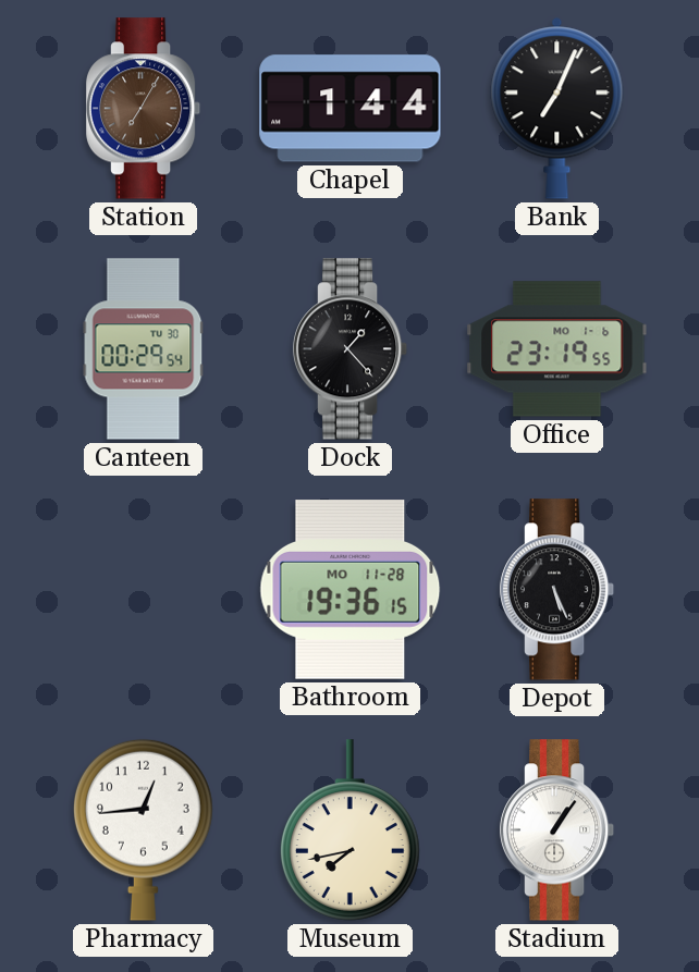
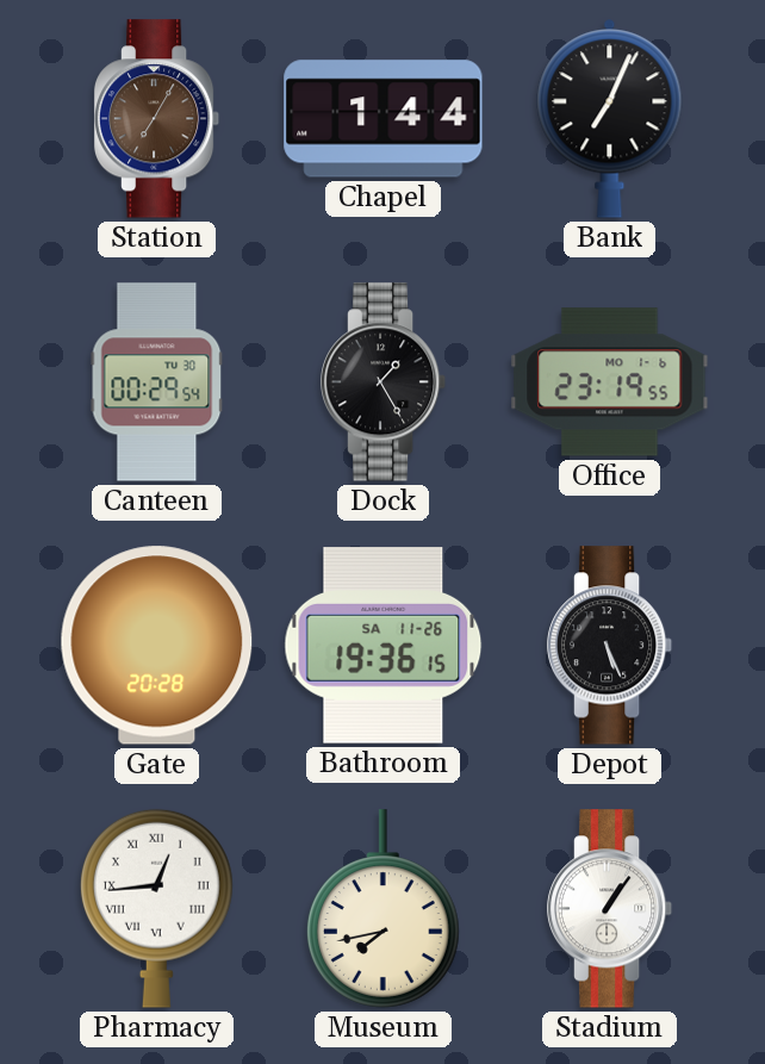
Dock: 1:23 -> 1:25 (384, 382)
Gate: none -> 20:28 (157, 646)
Bathroom date: MO 11-28 -> SA 11-26 (384, 646)
Pharmacy numerals: Arabic -> Roman (156, 908)
